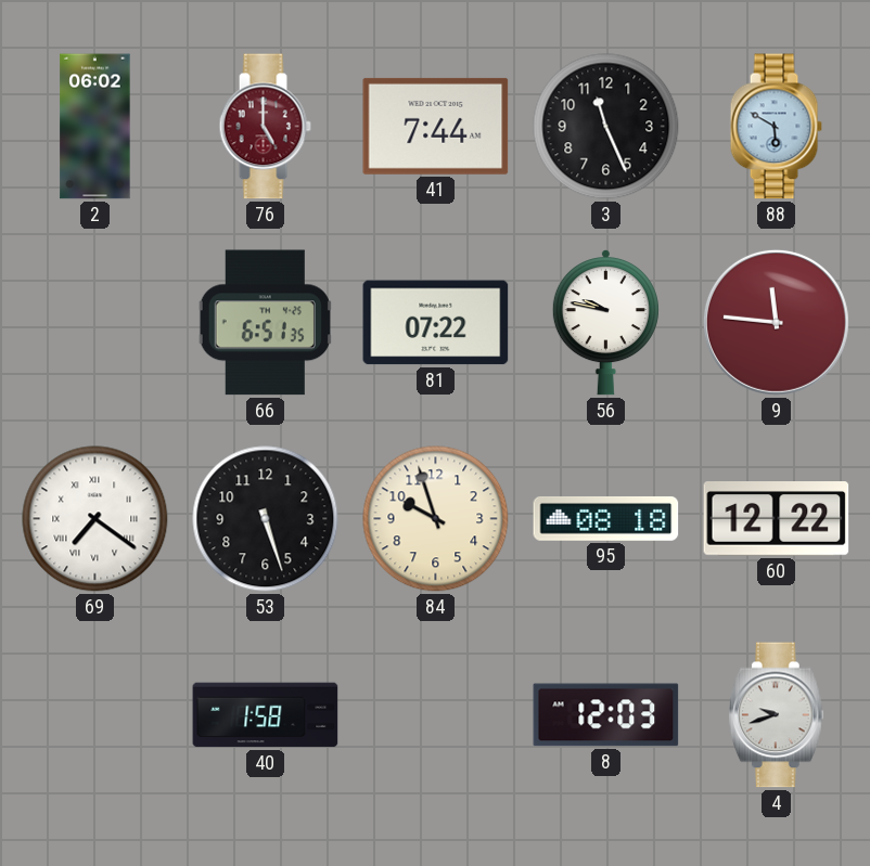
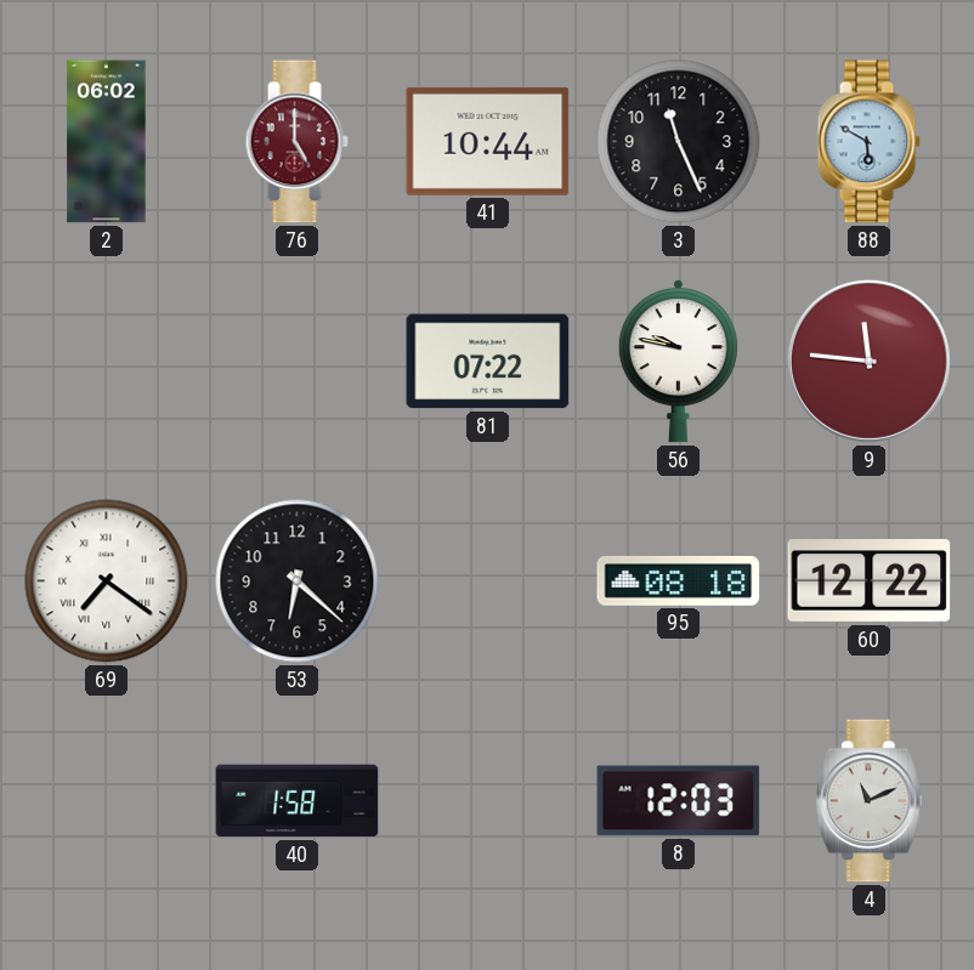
41: 7:44 -> 10:44 (488, 141)
66: 6:51 -> none (265, 323)
53: 5:27 -> 6:22 (298, 582)
84: 9:57 -> none (436, 519)
4: 9:42 -> 11:11 (870, 801)
